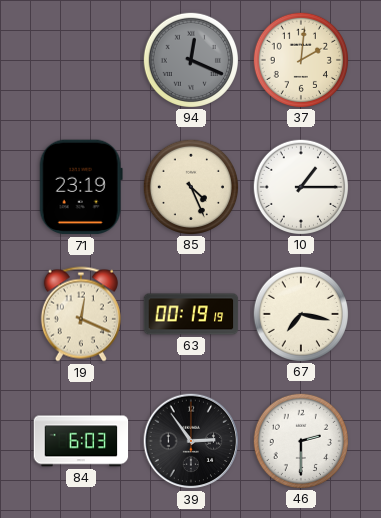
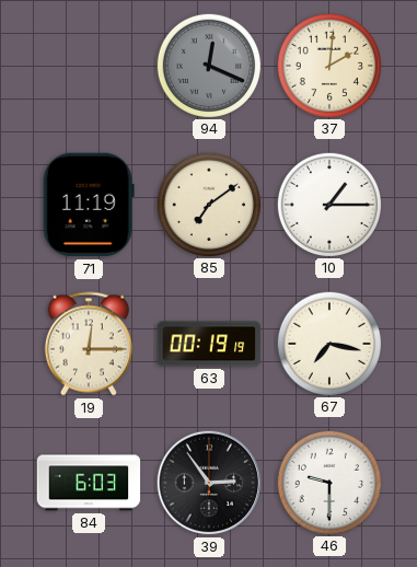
71: 23:19 -> 11:19 (89, 205)
85: 4:26 -> 7:09 (208, 204)
19: 12:19 -> 12:15 (89, 344)
46: 2:30 -> 9:30 (328, 482)
